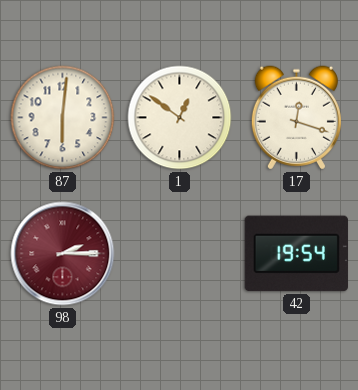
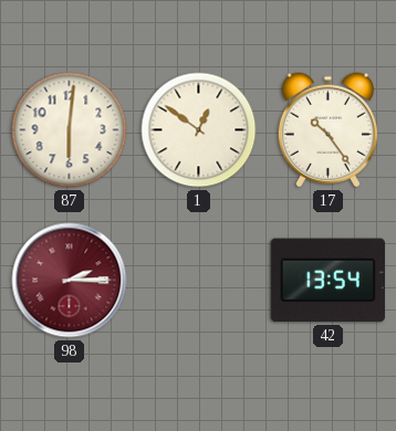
17: 12:18 -> 10:24 (327, 130)
42: 19:54 -> 13:54 (327, 281)
